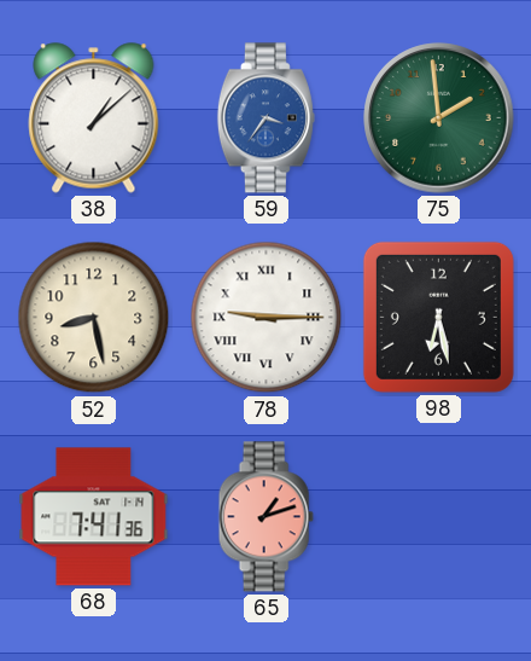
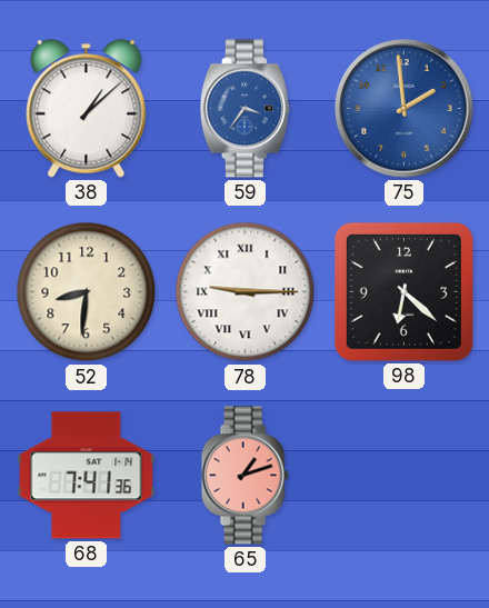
75 dial: green -> blue (405, 109)
52: 8:28 -> 8:31 (87, 292)
98: 6:28 -> 6:22 (403, 291)
